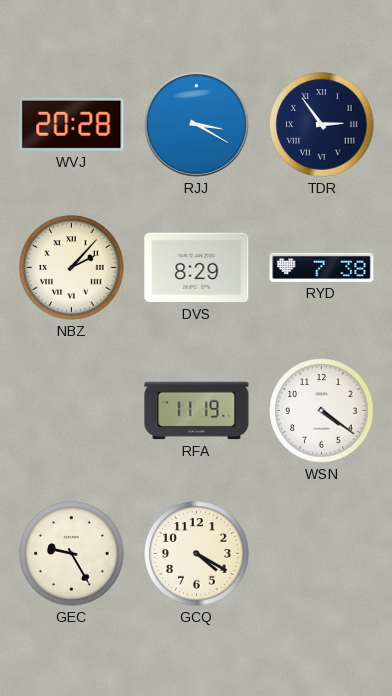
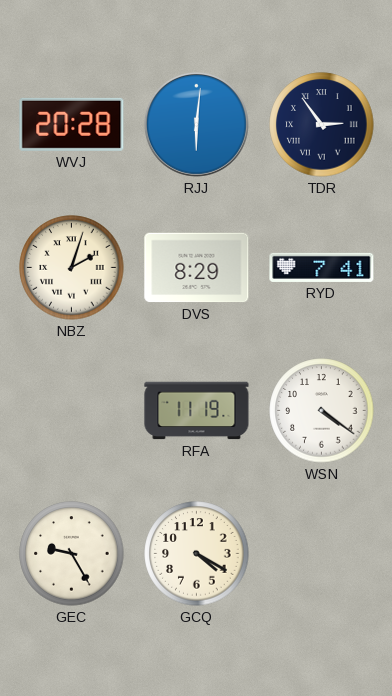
RJJ: 3:20 -> 6:01 (196, 124)
NBZ: 2:07 -> 2:03 (72, 268)
RYD: 7:38 -> 7:41 (322, 267)
